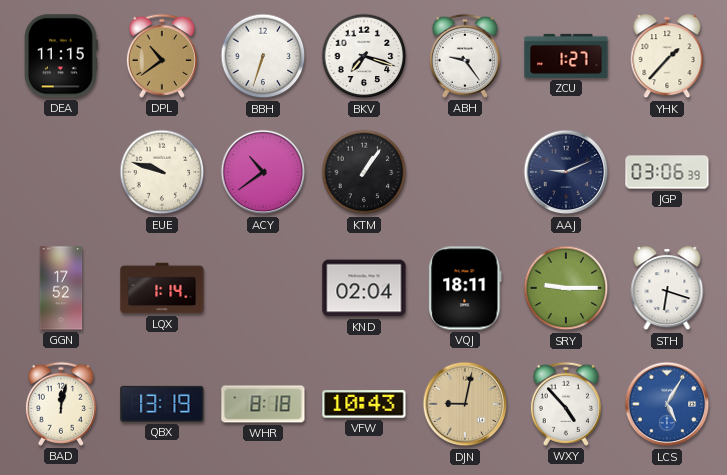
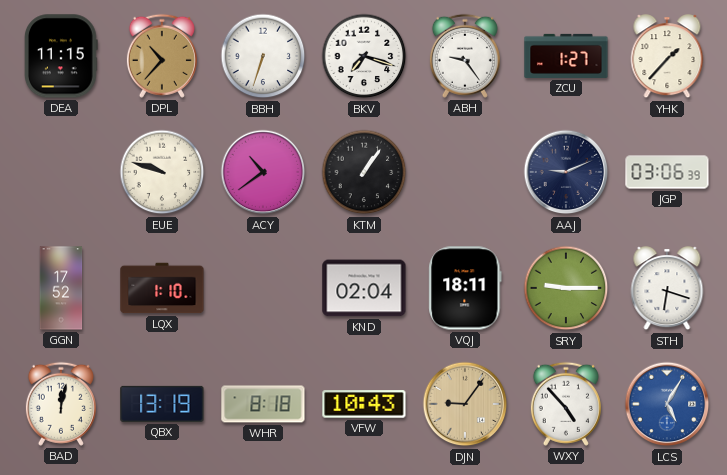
DPL: 10:39 -> 10:37 (162, 56)
LQX: 1:14 -> 1:10 (162, 288)
DJN: 9:02 -> 9:06 (465, 404)
